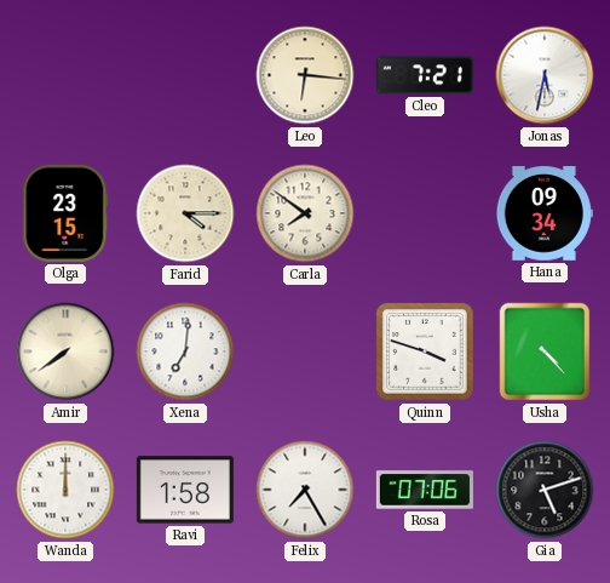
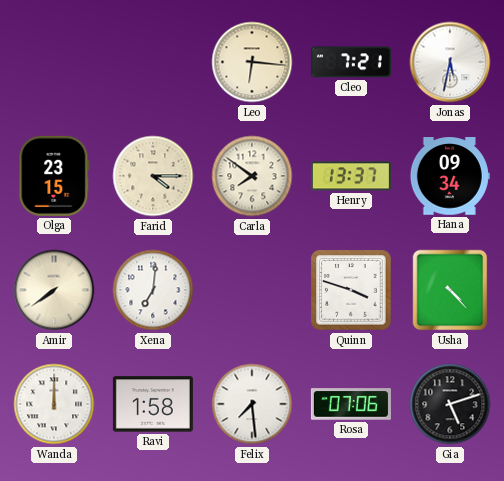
Henry: none -> 13:37 (351, 176)
Felix: 7:25 -> 7:29 (252, 404)
